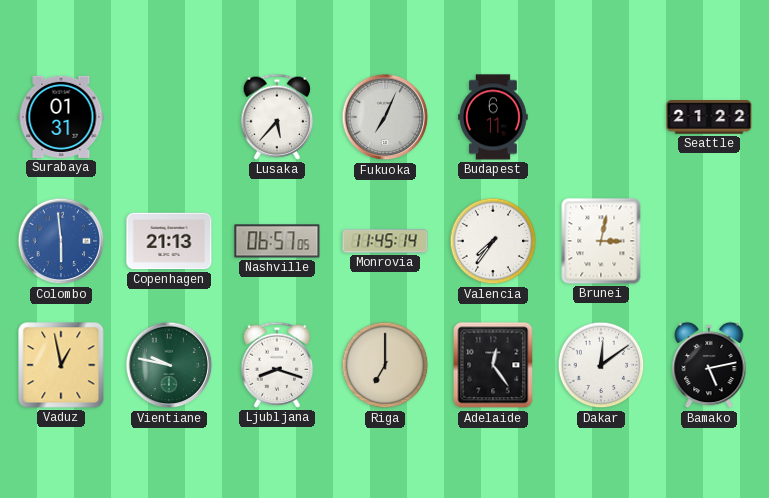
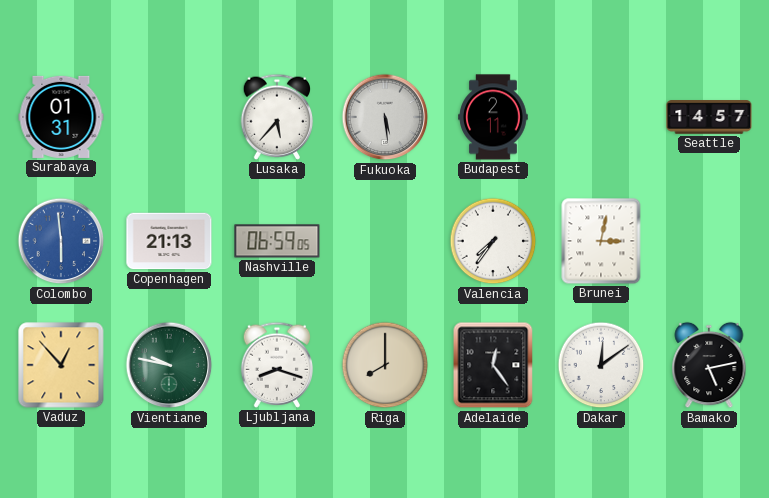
Fukuoka: 7:04 -> 5:29 (385, 117)
Budapest: 6:11 -> 2:11 (493, 117)
Seattle: 21:22 -> 14:57 (709, 117)
Nashville: 06:57 -> 06:59 (277, 241)
Monrovia: 11:45 -> none (385, 241)
Vaduz: 12:58 -> 12:53 (61, 365)
Riga: 7:00 -> 8:00 (385, 365)
